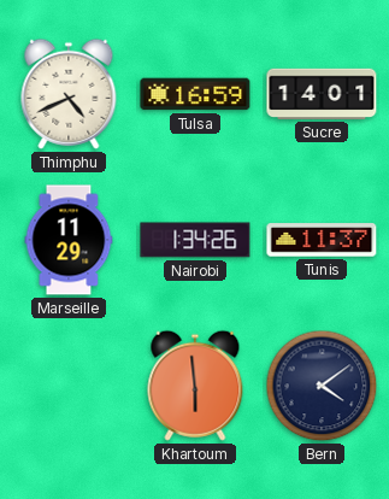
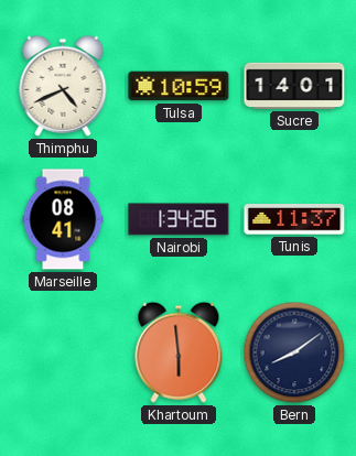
Tulsa: 16:59 -> 10:59 (179, 86)
Marseille: 11:29 -> 08:41 (63, 219)
Bern: 4:09 -> 8:09 (294, 352)
